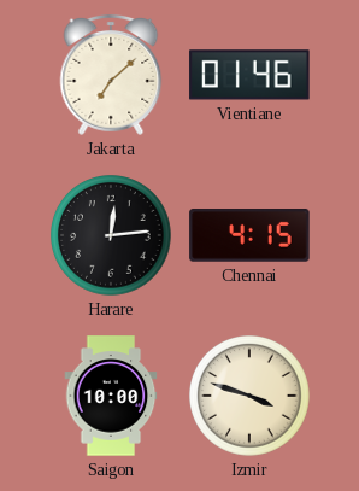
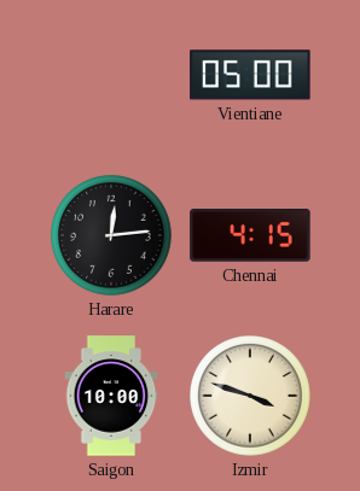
Jakarta: 7:08 -> none (111, 75)
Vientiane: 01:46 -> 05:00 (250, 75)
